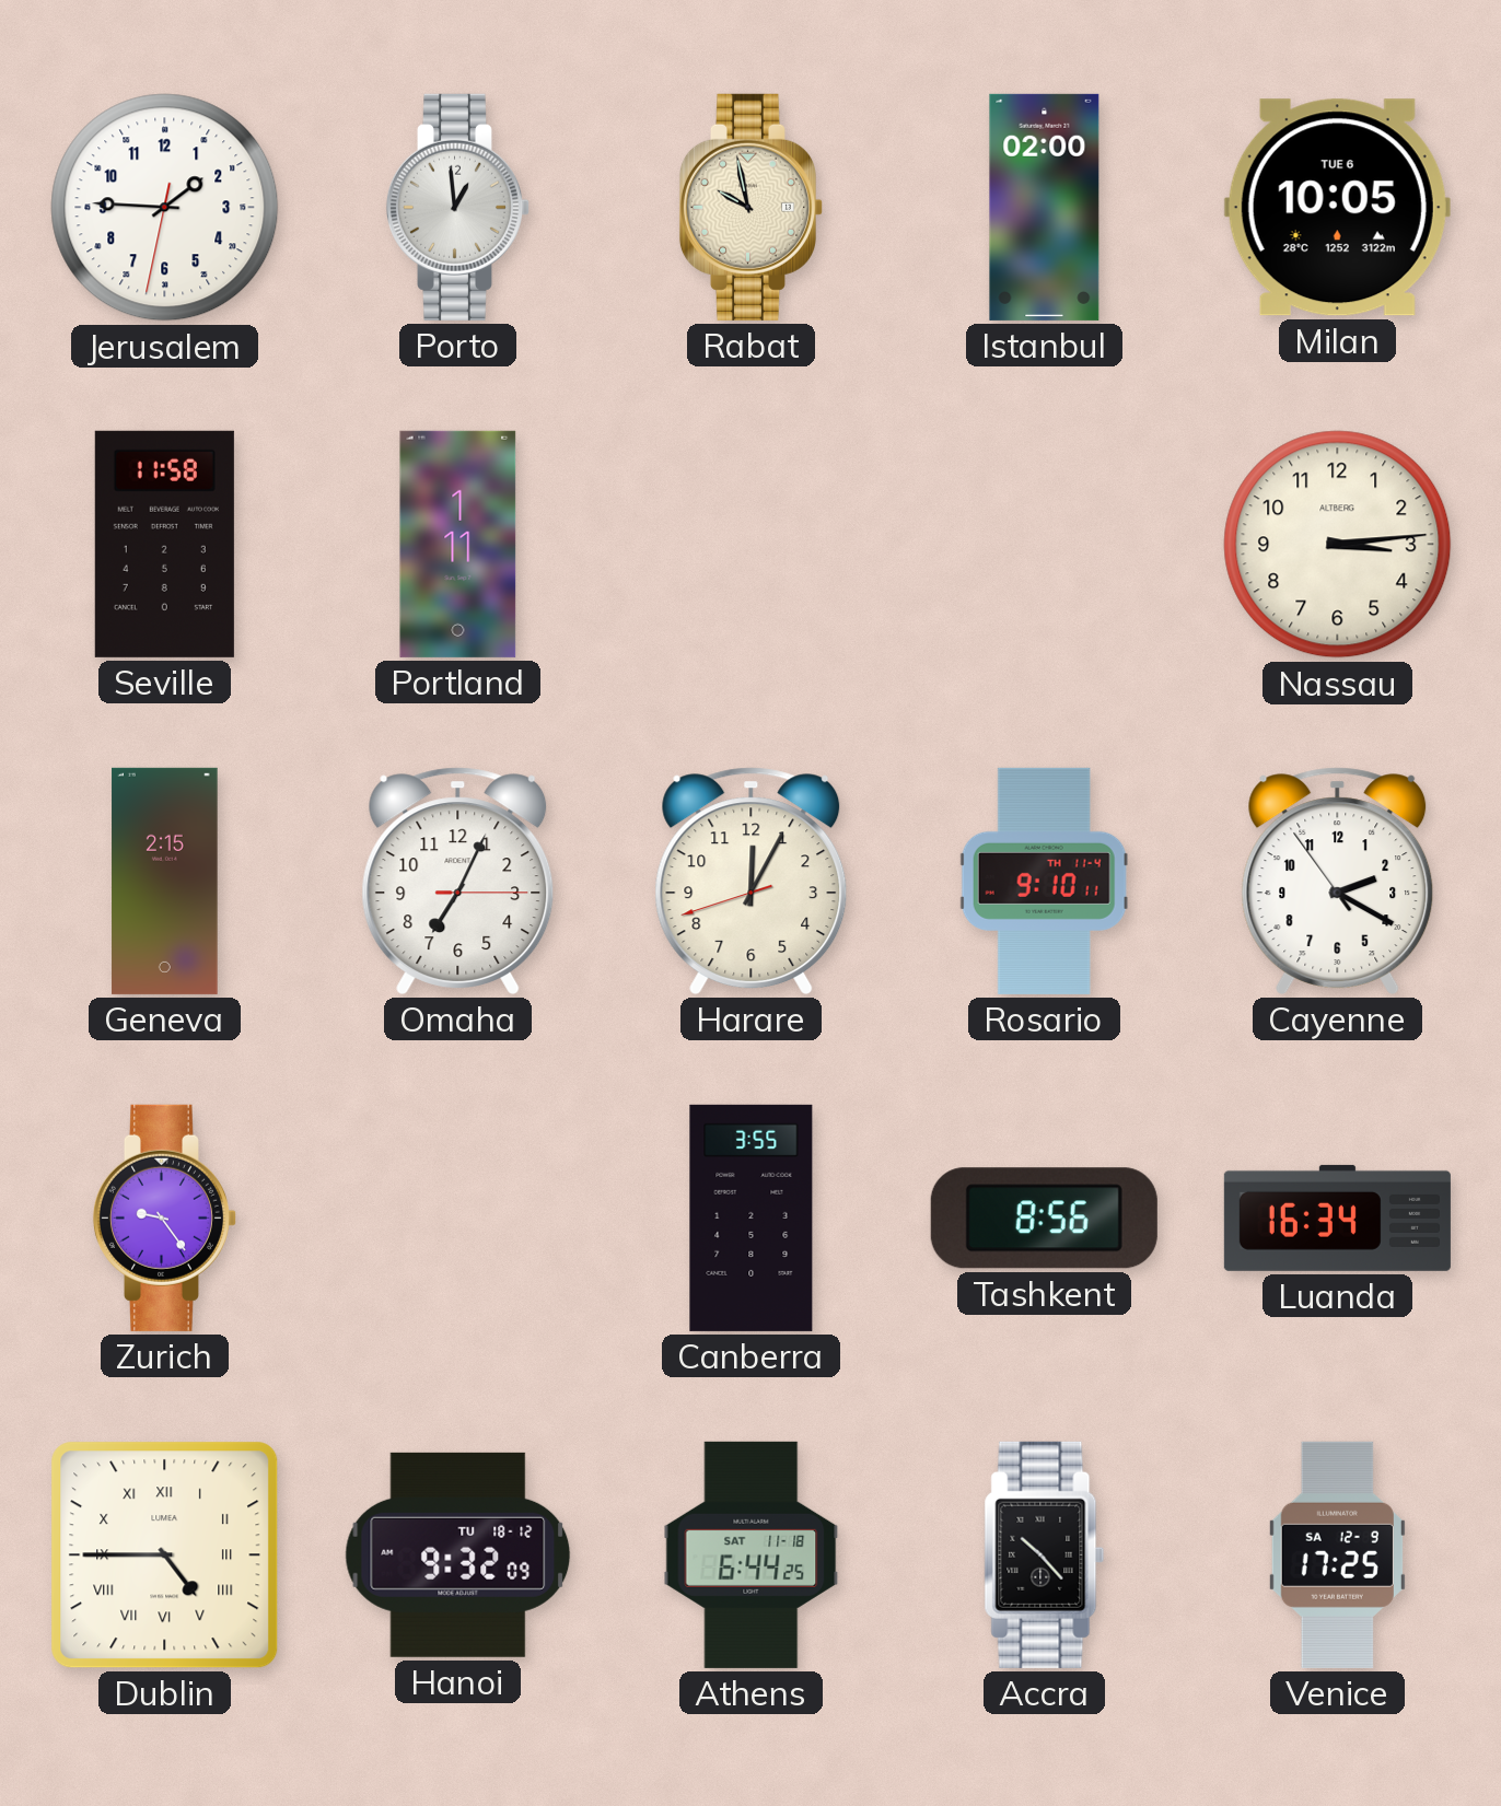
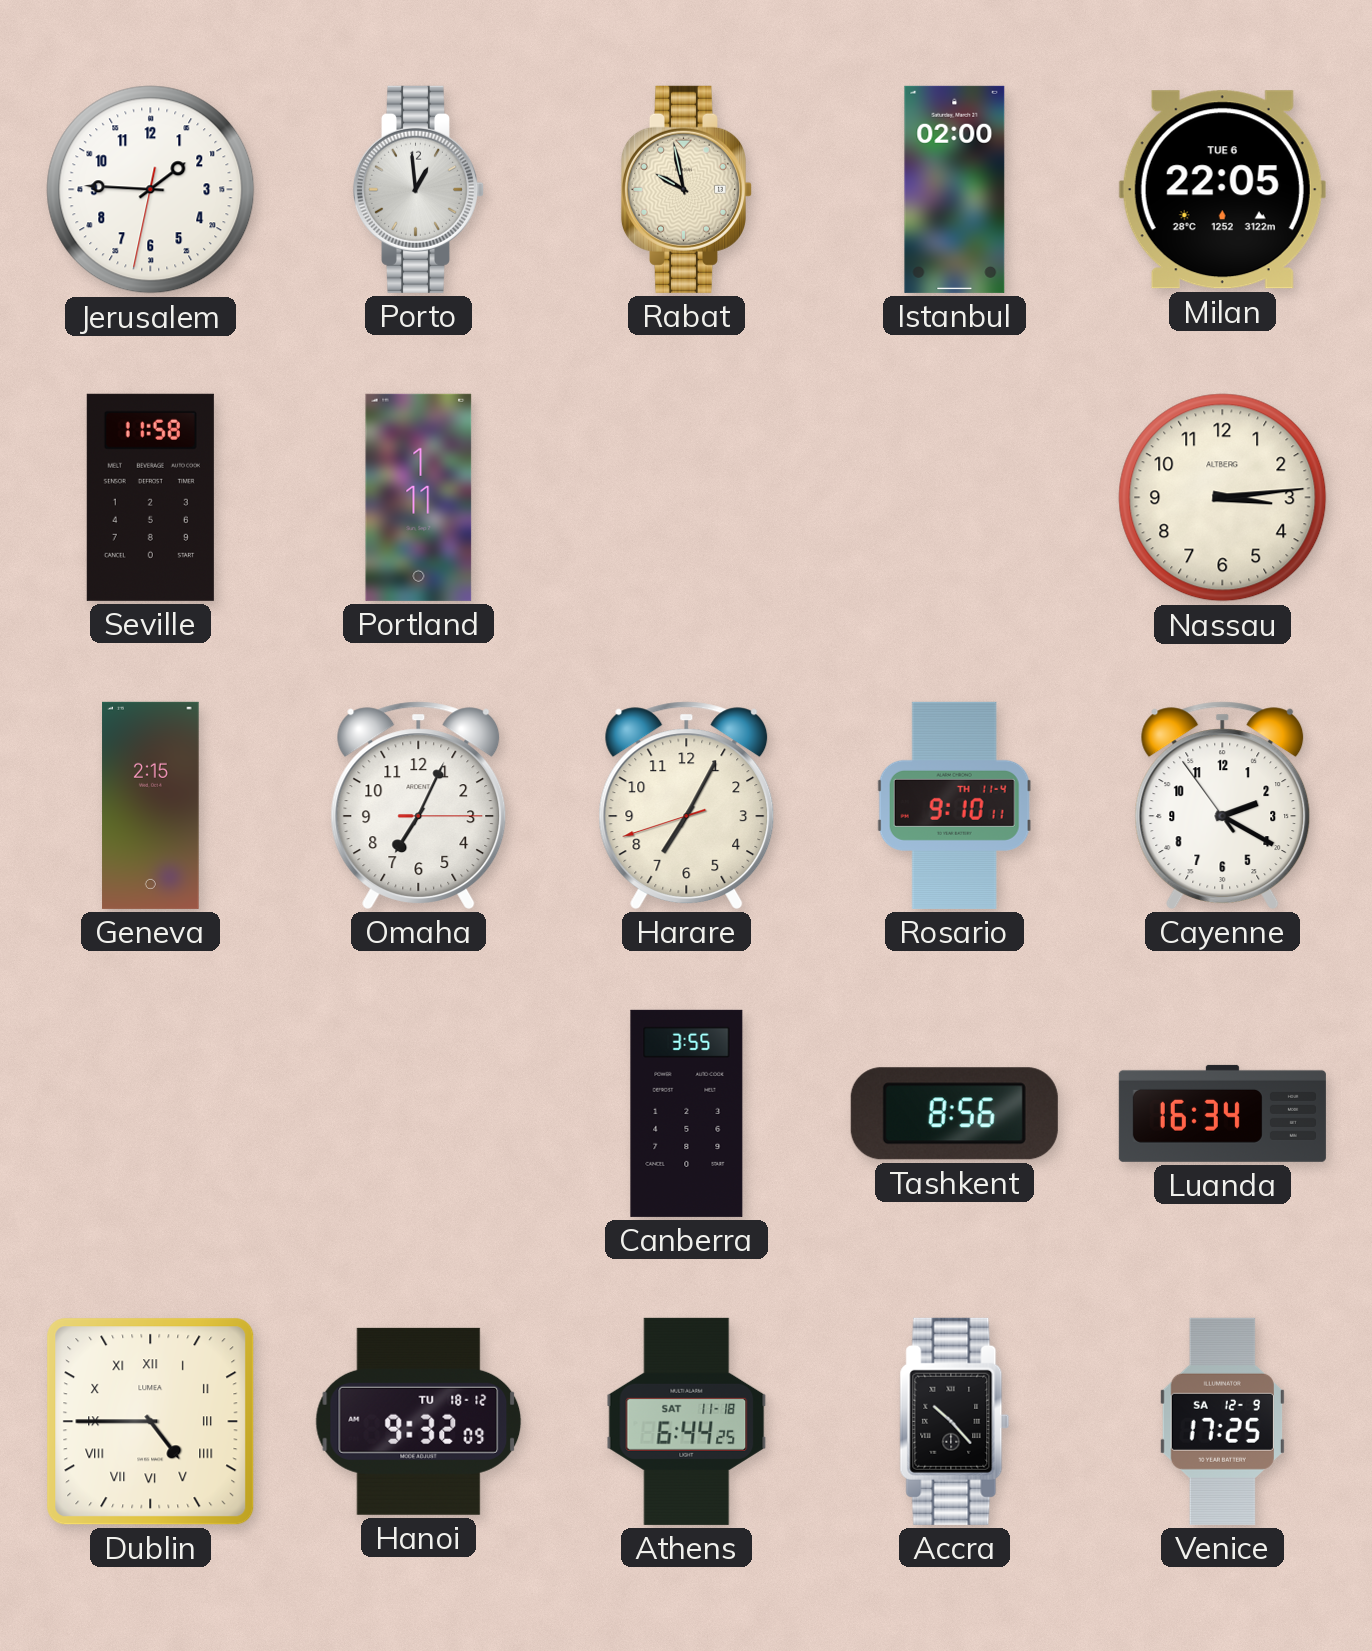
Milan: 10:05 -> 22:05 (1222, 190)
Harare: 12:04 -> 7:04 (687, 805)
Zurich: 9:24 -> none (164, 1217)
